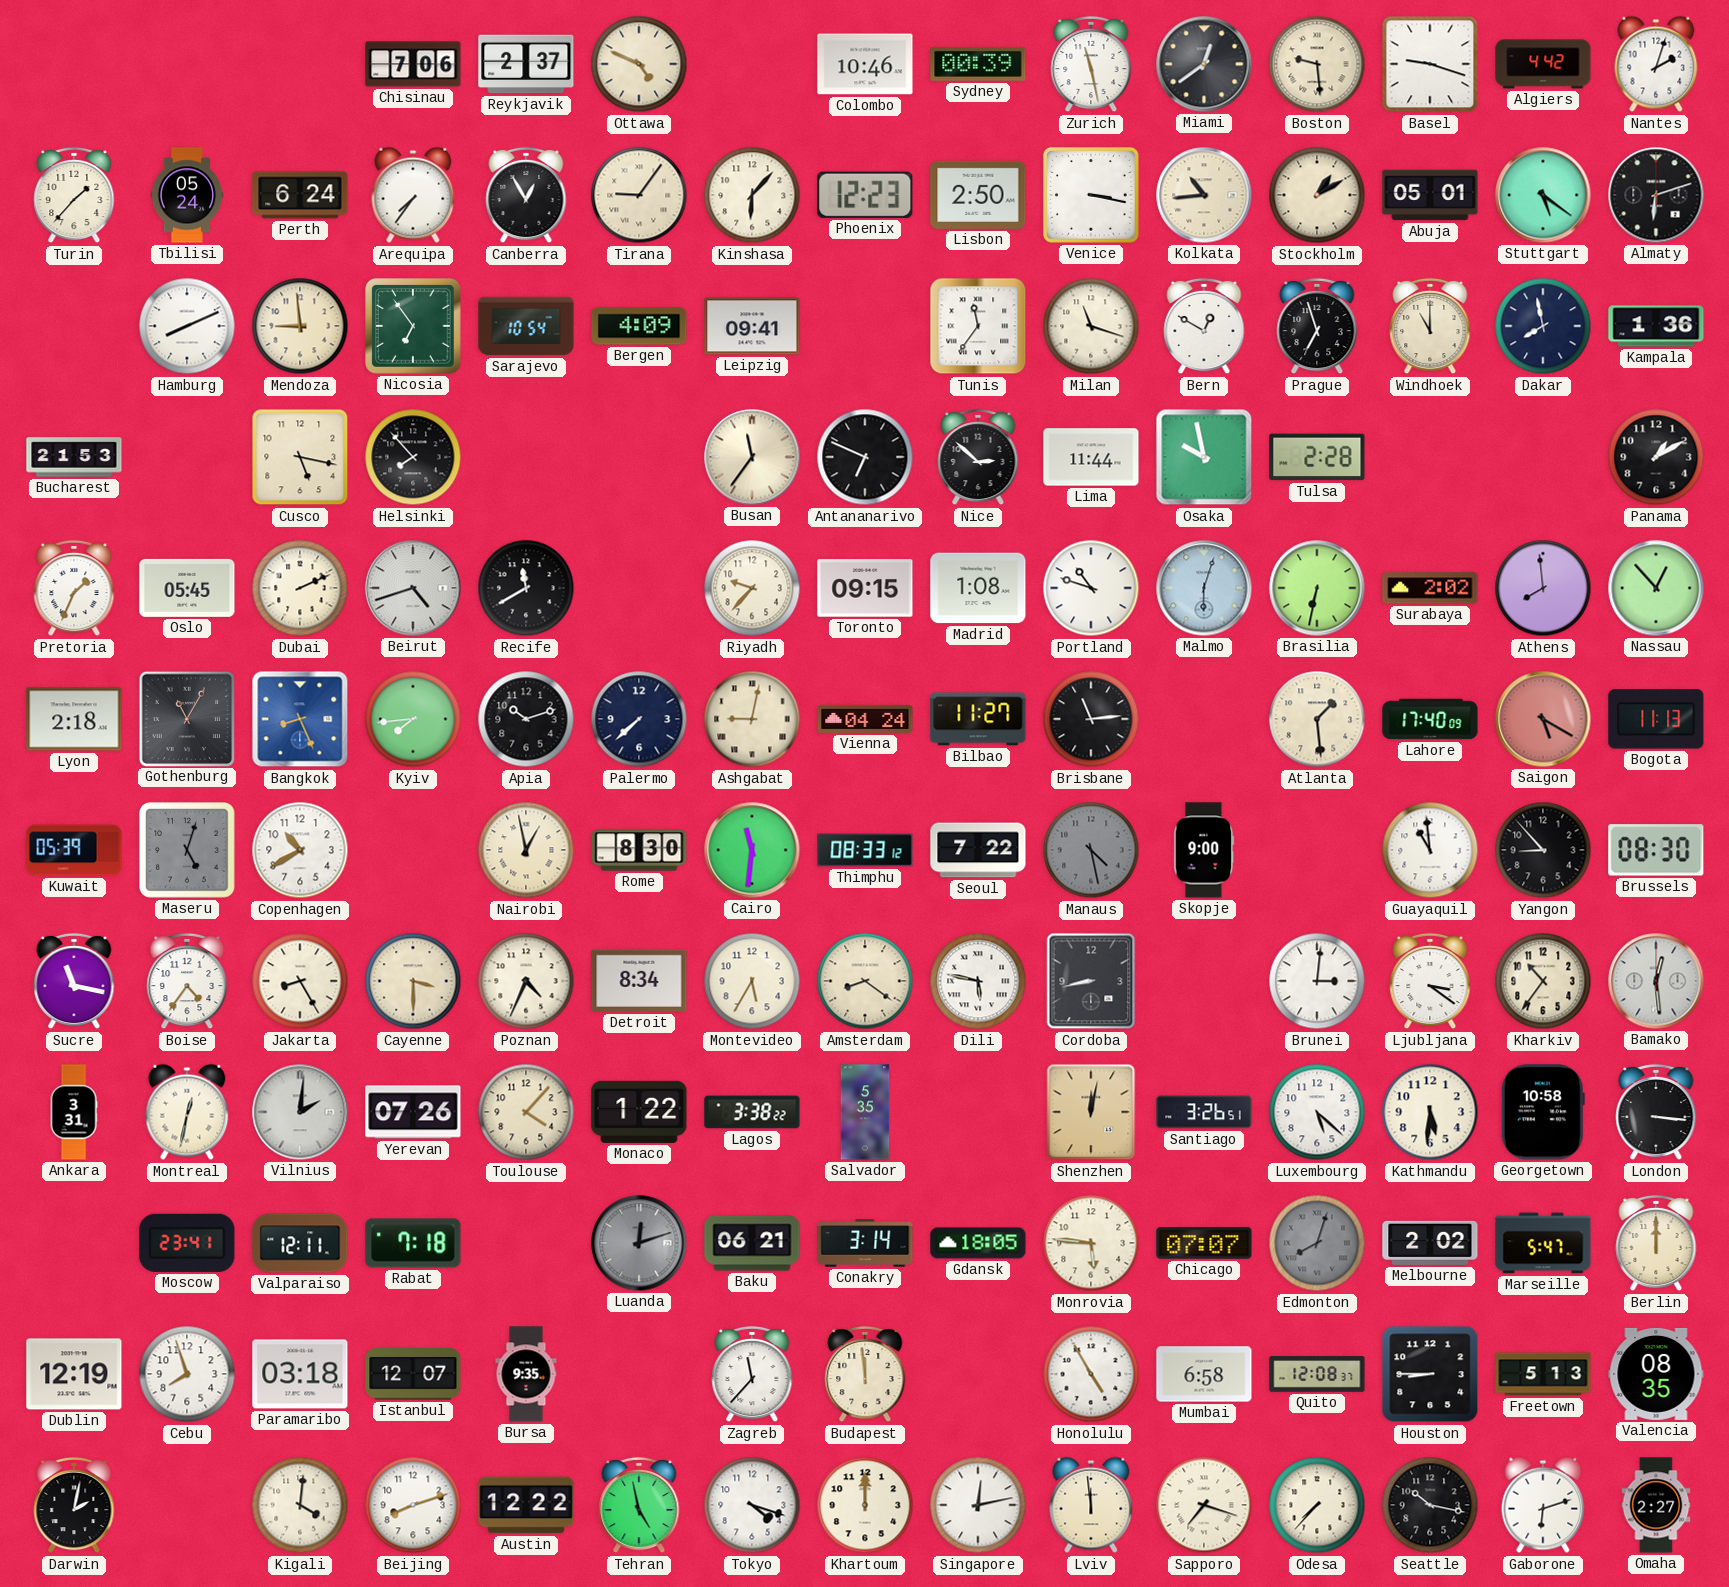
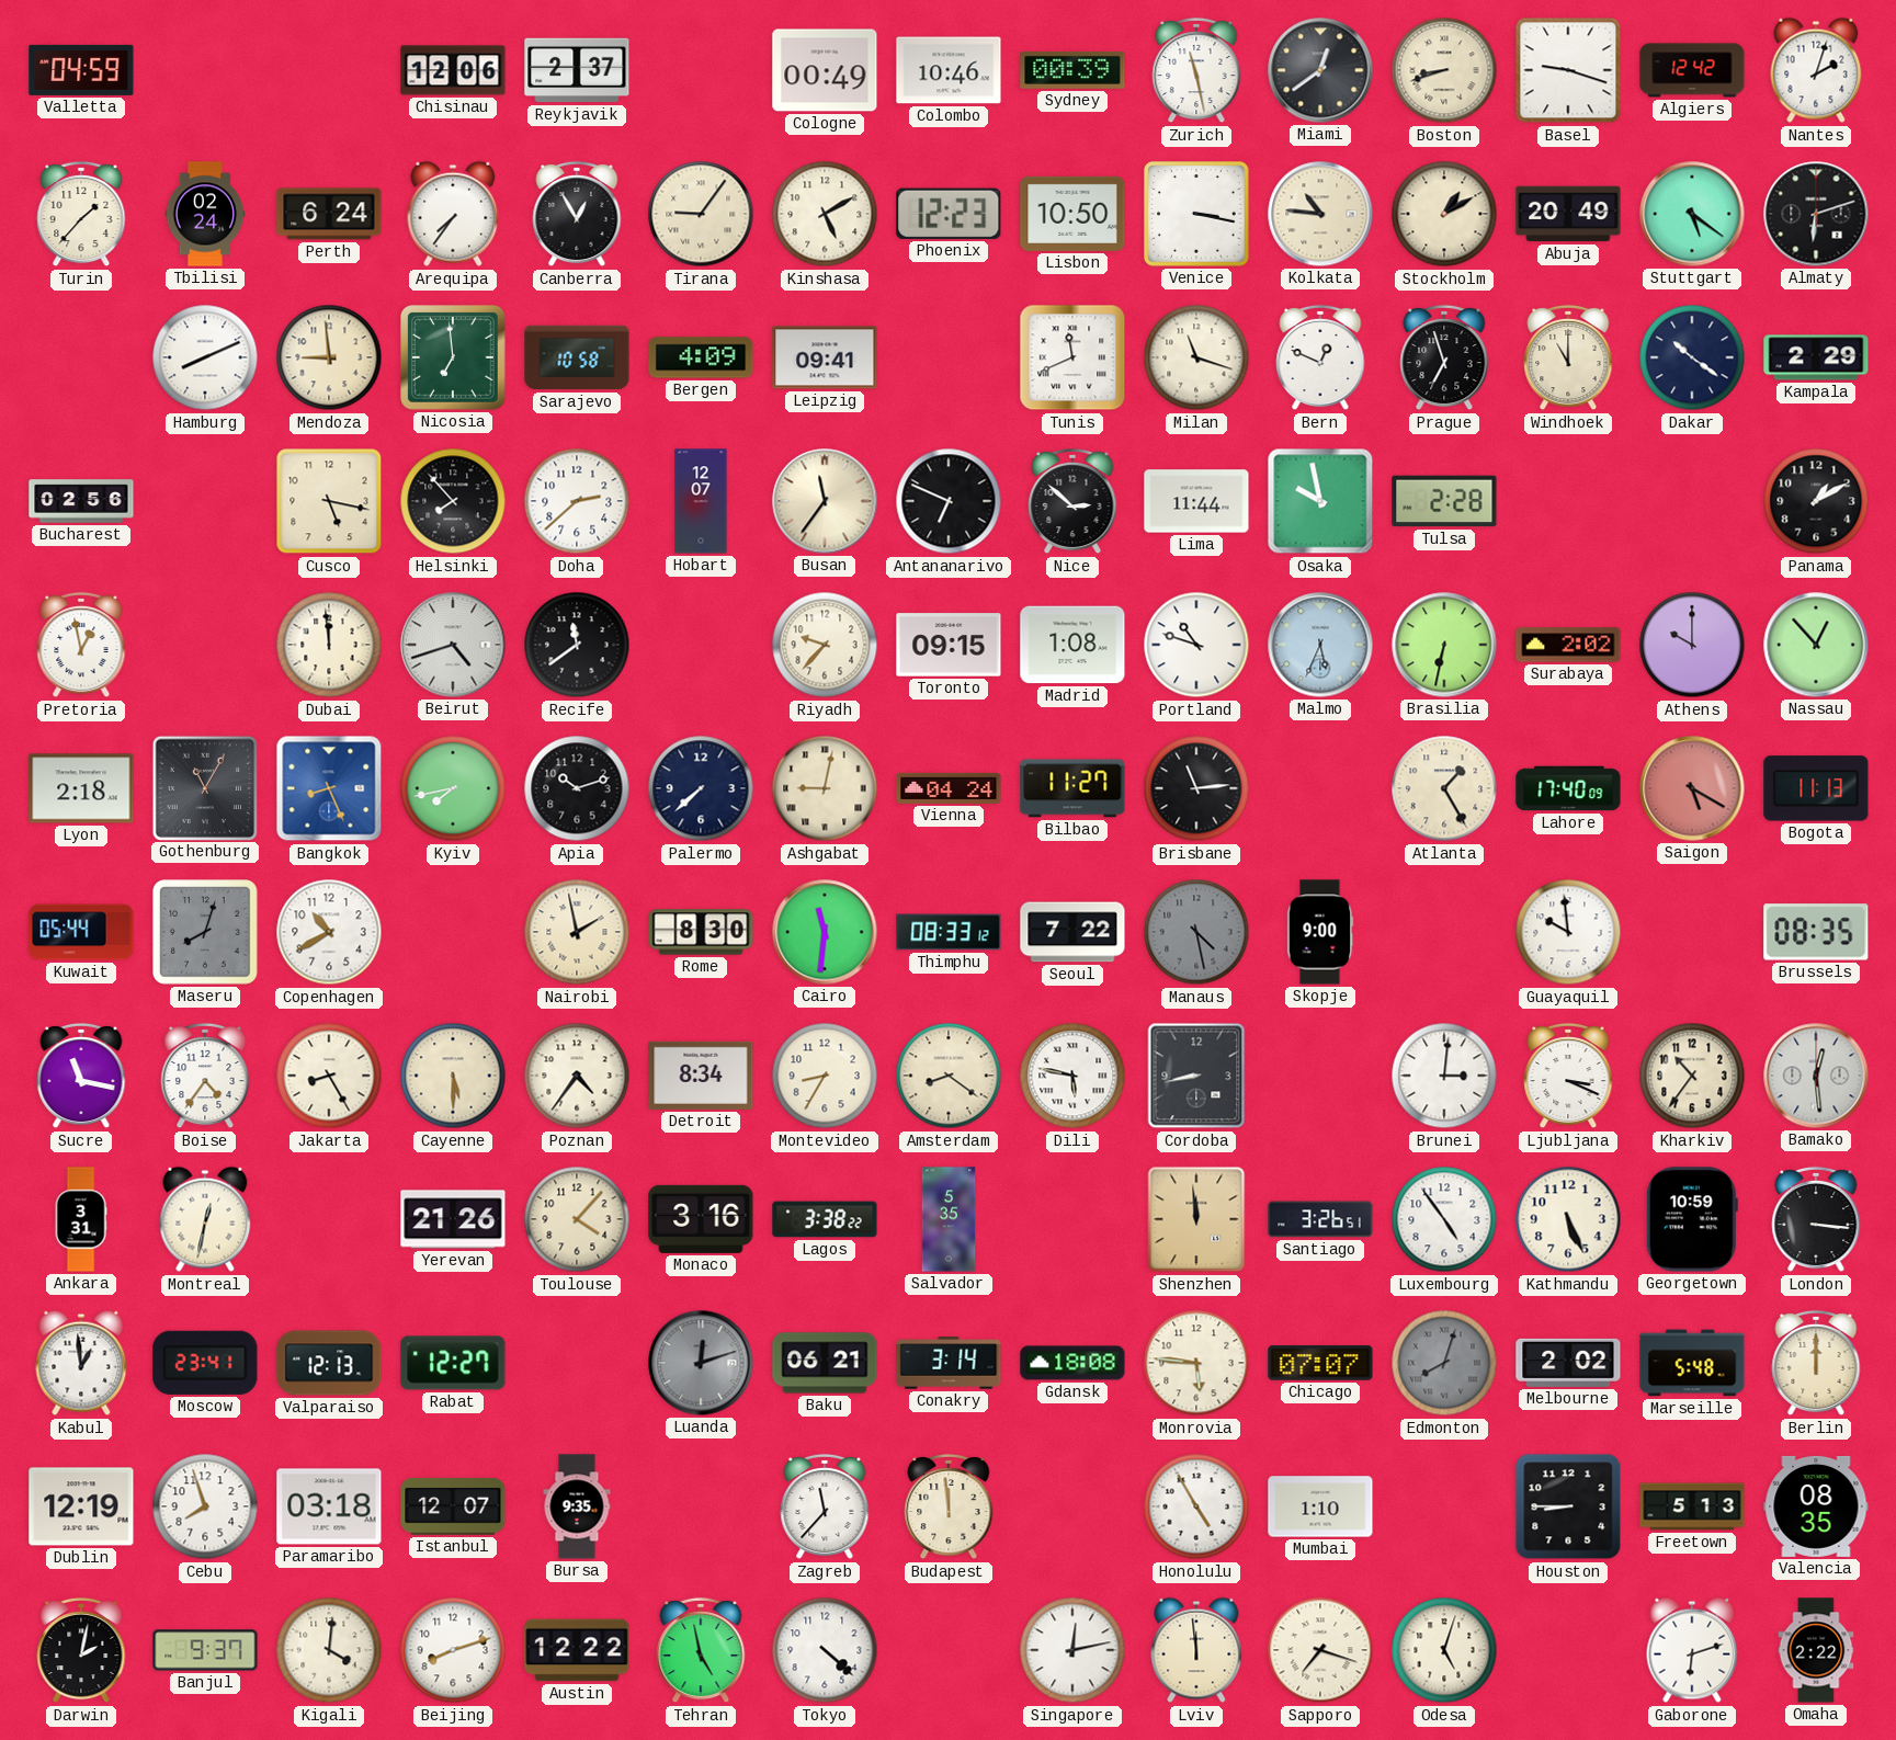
Valletta: none -> 04:59 (81, 70)
Chisinau: 7:06 -> 12:06 (453, 70)
Ottawa: 4:49 -> none (639, 64)
Cologne: none -> 00:49 (825, 70)
Boston: 9:29 -> 8:42 (1444, 70)
Algiers: 4:42 -> 12:42 (1692, 70)
Tbilisi: 05:24 -> 02:24 (205, 214)
Kinshasa: 6:07 -> 5:10 (825, 214)
Lisbon: 2:50 -> 10:50 (1072, 214)
Kolkata: 10:44 -> 10:46 (1320, 214)
Abuja: 05:01 -> 20:49 (1568, 214)
Nicosia: 6:54 -> 6:59 (453, 357)
Sarajevo: 10:54 -> 10:58 (577, 357)
Tunis: 11:36 -> 11:41 (1072, 357)
Bern: 12:50 -> 12:49 (1320, 357)
Dakar: 7:58 -> 10:21 (1692, 357)
Kampala: 1:36 -> 2:29 (1816, 357)
Bucharest: 21:53 -> 02:56 (81, 501)
Doha: none -> 2:38 (577, 501)
Hobart: none -> 12:07 (701, 501)
Pretoria: 1:34 -> 12:58 (81, 645)
Oslo: 05:45 -> none (187, 588)
Dubai: 2:11 -> 11:59 (329, 645)
Recife: 11:40 -> 11:39 (577, 645)
Malmo: 6:03 -> 5:34 (1320, 645)
Athens: 7:59 -> 10:00 (1692, 645)
Kyiv: 7:44 -> 7:43 (453, 788)
Atlanta: 1:29 -> 1:25 (1444, 788)
Kuwait: 05:39 -> 05:44 (81, 932)
Maseru: 5:03 -> 8:03 (205, 932)
Nairobi: 12:58 -> 1:58 (577, 932)
Guayaquil: 10:59 -> 9:59 (1568, 932)
Yangon: 8:53 -> none (1543, 850)
Brussels: 08:30 -> 08:35 (1816, 932)
Cayenne: 3:30 -> 5:30 (453, 1076)
Poznan: 4:34 -> 4:36 (577, 1076)
Montevideo: 5:35 -> 8:35 (825, 1076)
Ljubljana: 3:21 -> 3:19 (1568, 1076)
Vilnius: 2:01 -> none (300, 1112)
Yerevan: 07:26 -> 21:26 (453, 1219)
Monaco: 1:22 -> 3:16 (701, 1219)
Shenzhen: 12:02 -> 11:59 (1196, 1219)
Luxembourg: 5:22 -> 4:54 (1444, 1219)
Kathmandu: 5:31 -> 5:26 (1568, 1219)
Georgetown: 10:58 -> 10:59 (1692, 1219)
Kabul: none -> 12:59 (81, 1363)
Valparaiso: 12:11 -> 12:13 (329, 1363)
Rabat: 7:18 -> 12:27 (453, 1363)
Gdansk: 18:05 -> 18:08 (1072, 1363)
Marseille: 5:47 -> 5:48 (1692, 1363)
Mumbai: 6:58 -> 1:10 (1320, 1506)
Quito: 12:08 -> none (1317, 1374)
Banjul: none -> 9:37 (205, 1650)
Tokyo: 4:18 -> 4:22 (825, 1650)
Khartoum: 12:00 -> none (865, 1505)
Odesa: 7:37 -> 5:03 (1444, 1650)
Seattle: 10:17 -> none (1430, 1505)
Omaha: 2:27 -> 2:22 (1816, 1650)
